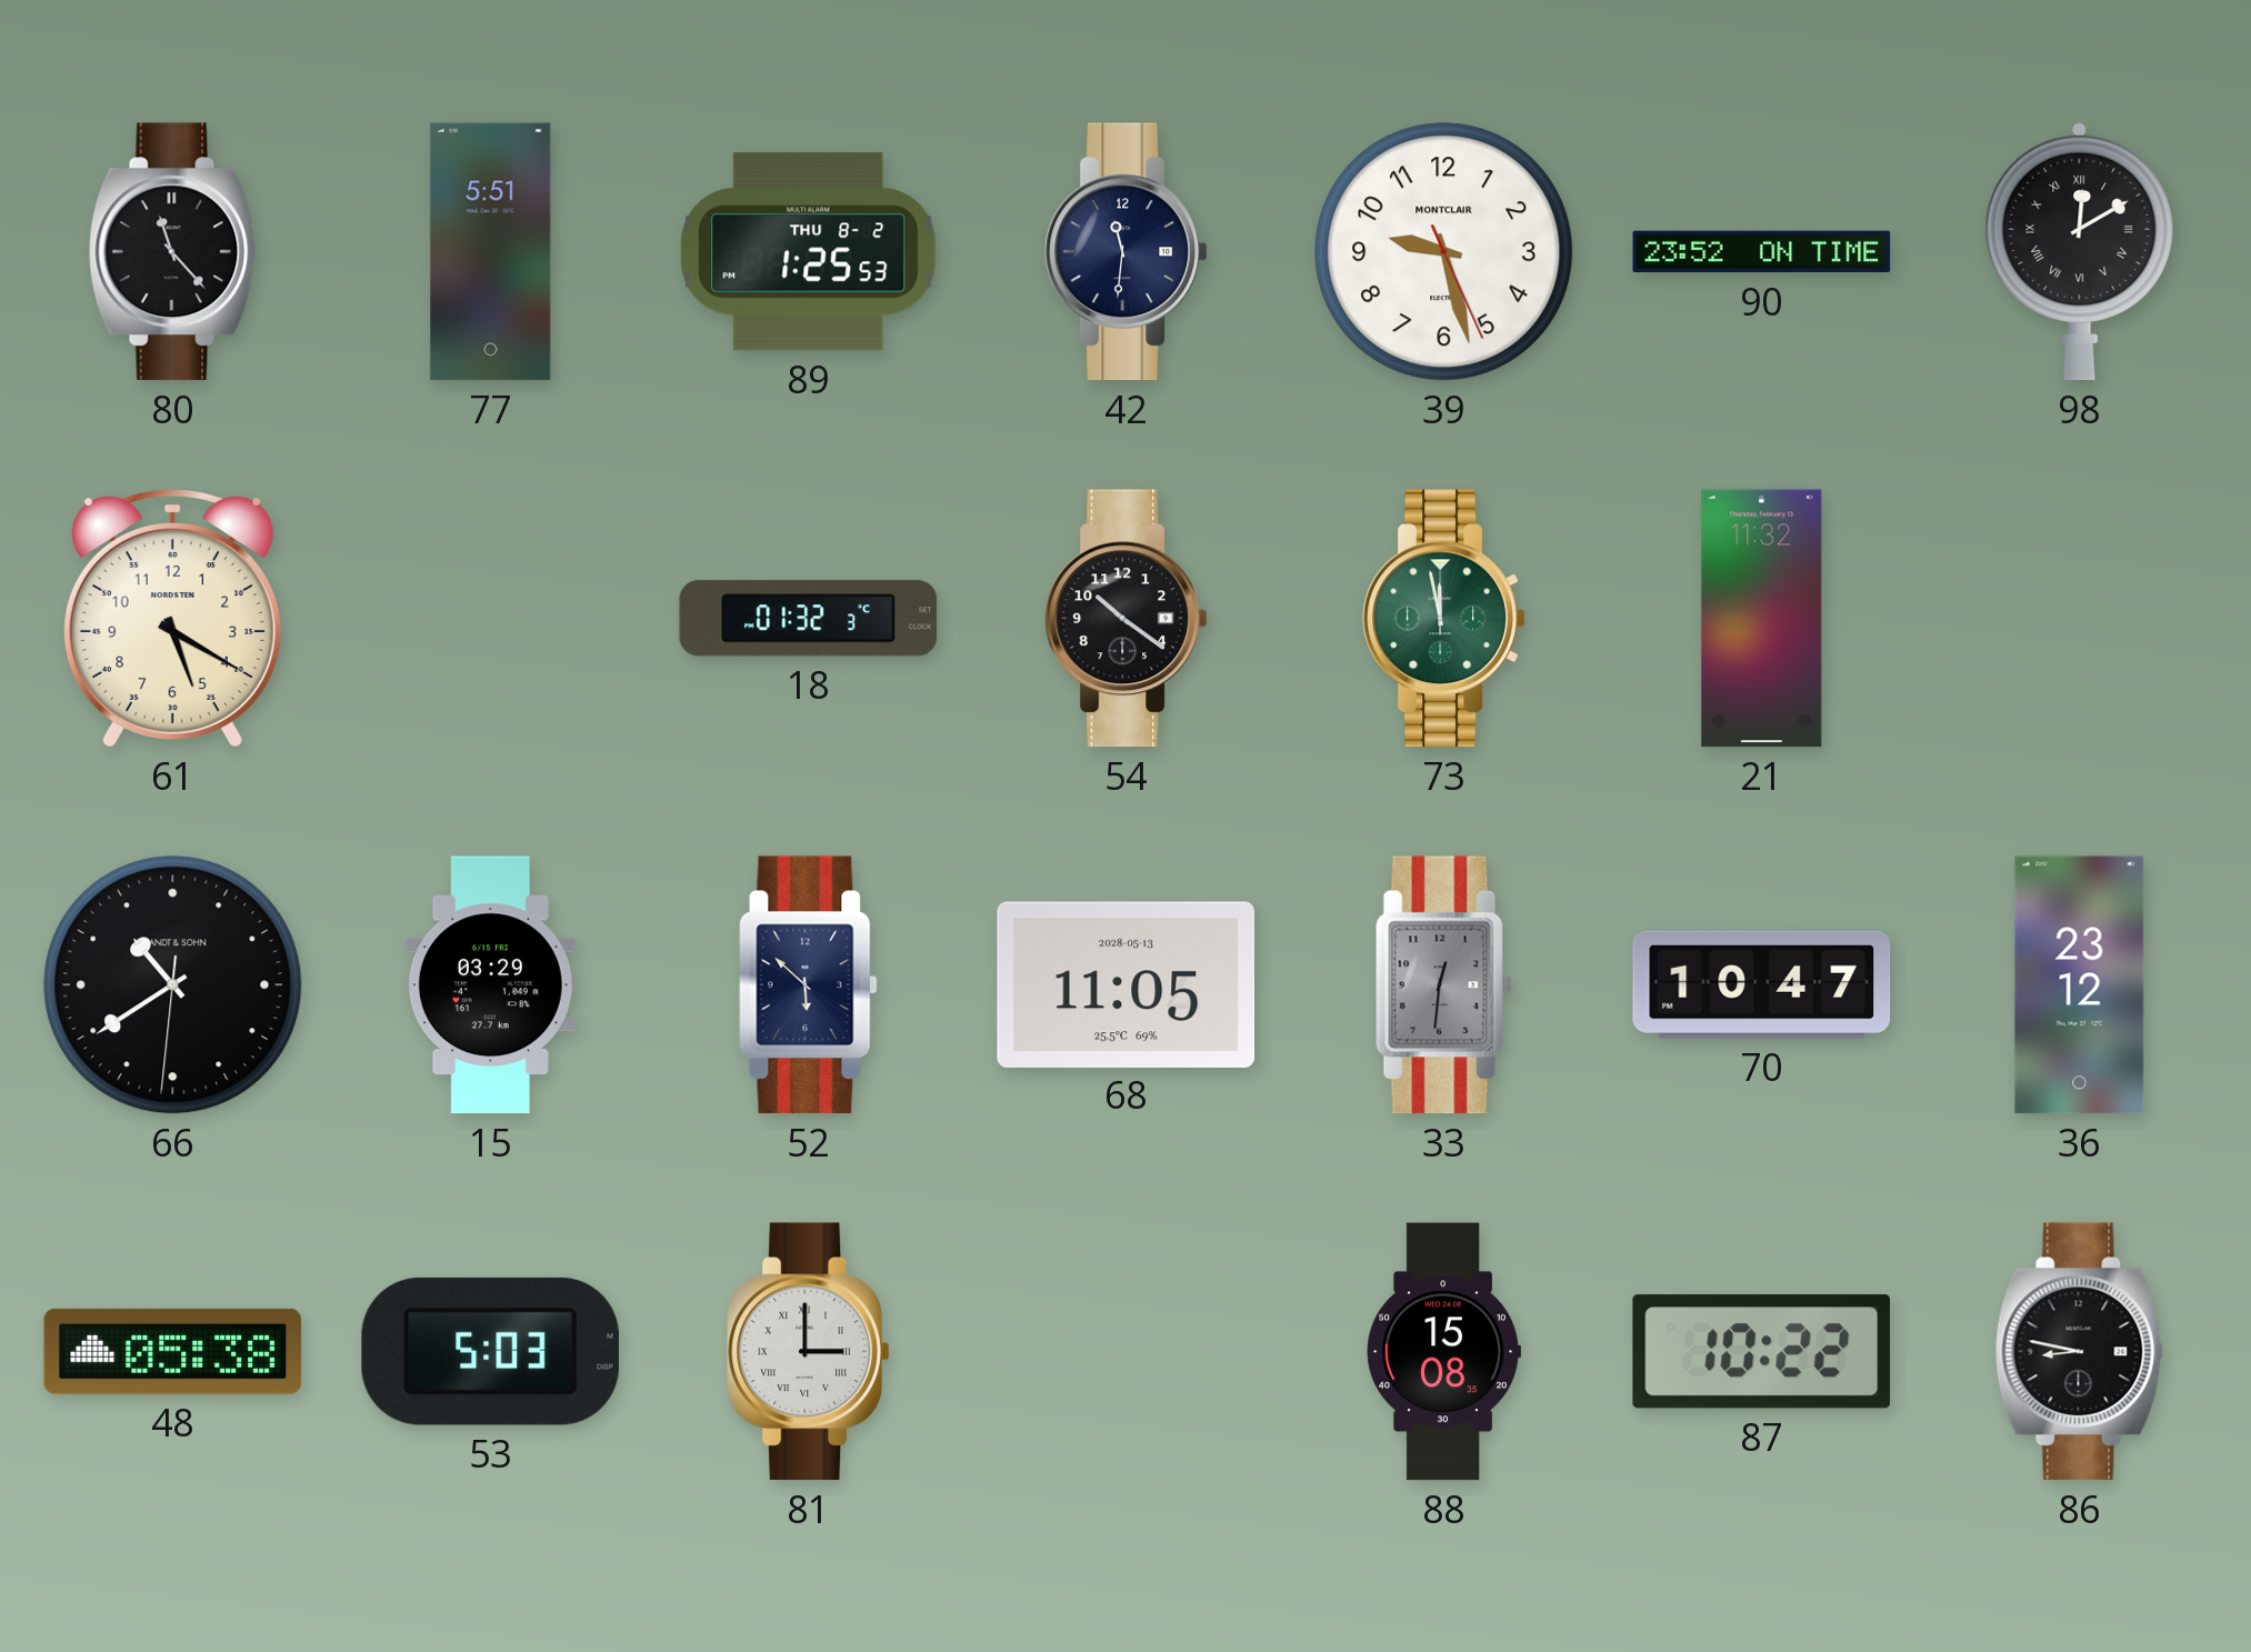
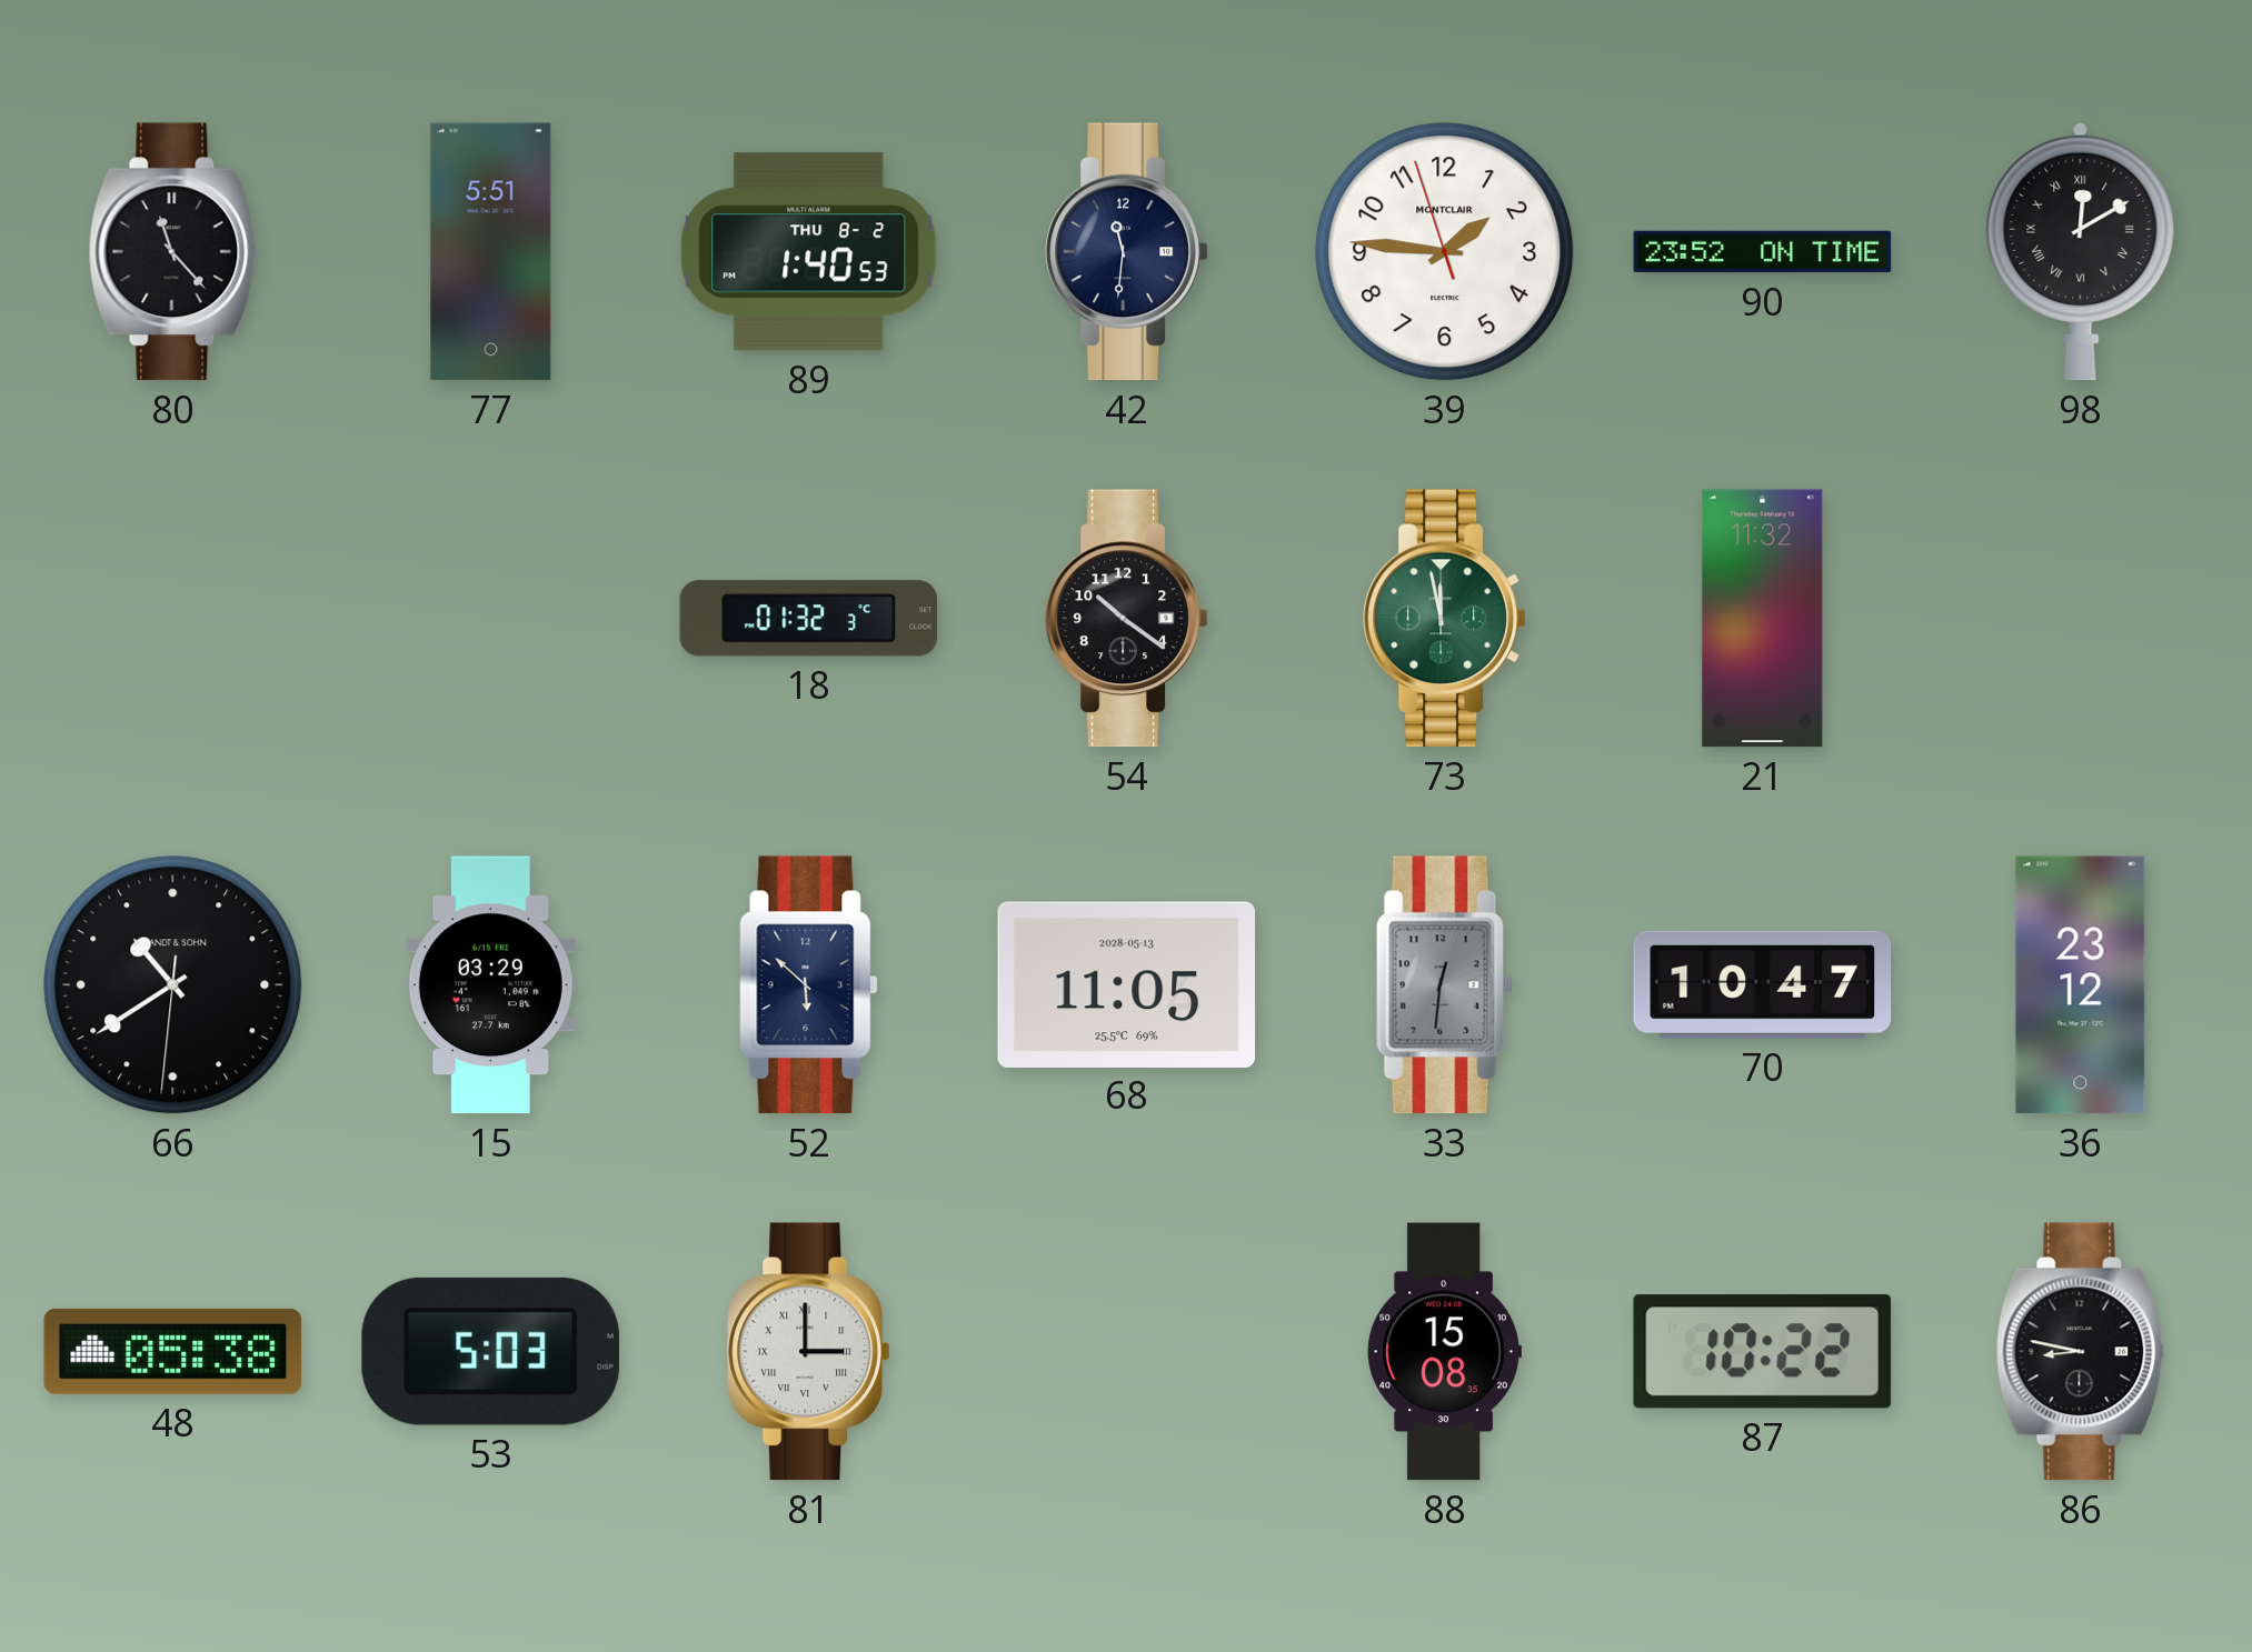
89: 1:25 -> 1:40 (809, 252)
39: 9:27 -> 1:45 (1445, 252)
61: 5:20 -> none (172, 618)
